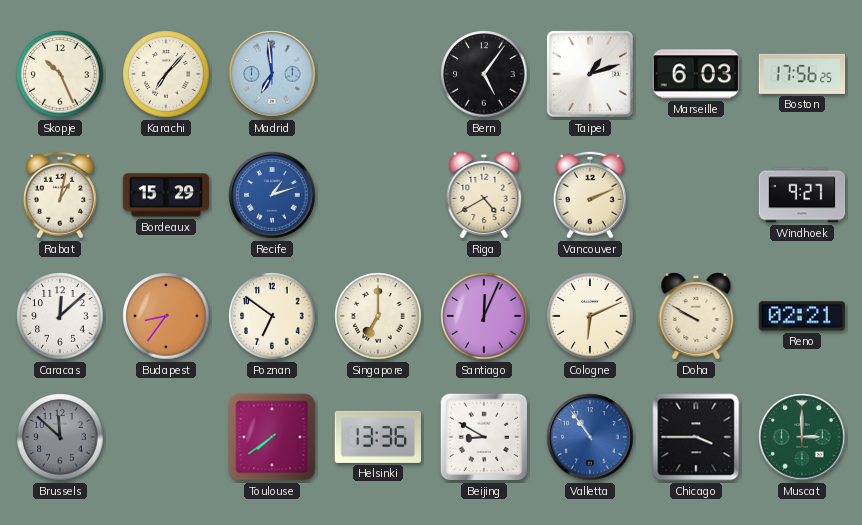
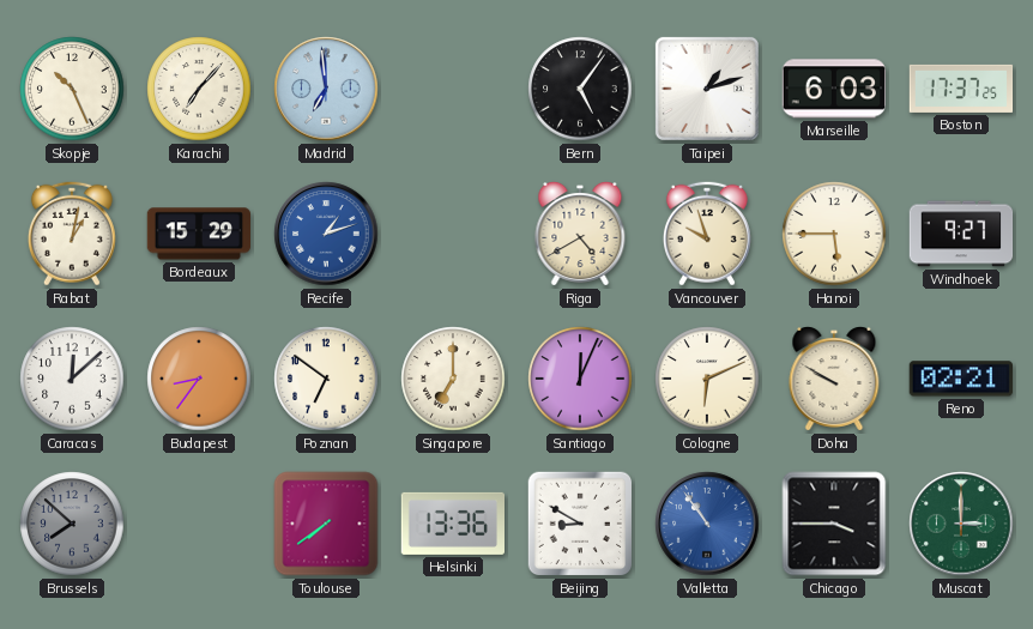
Boston: 17:56 -> 17:37 (961, 89)
Vancouver: 2:11 -> 9:57 (707, 234)
Hanoi: none -> 5:45 (834, 234)
Brussels: 11:52 -> 7:52 (72, 524)
